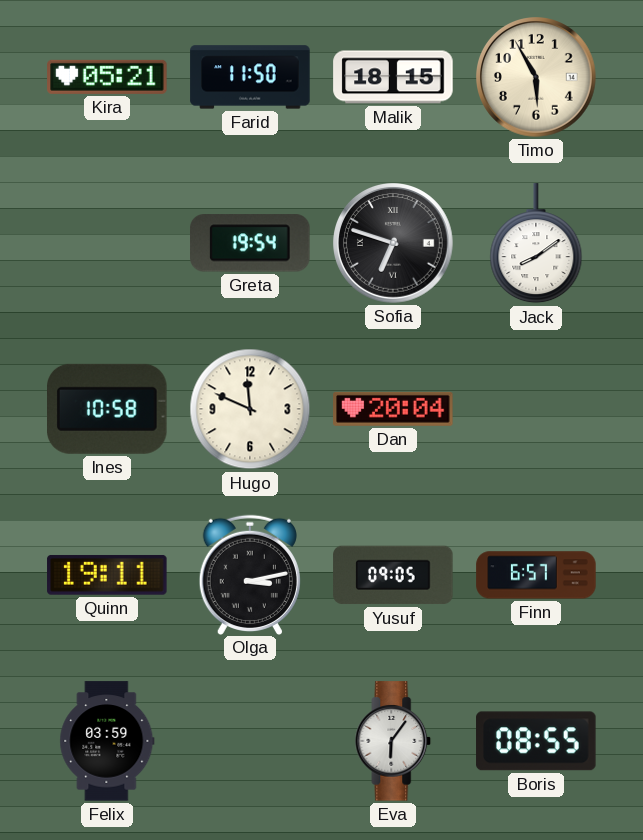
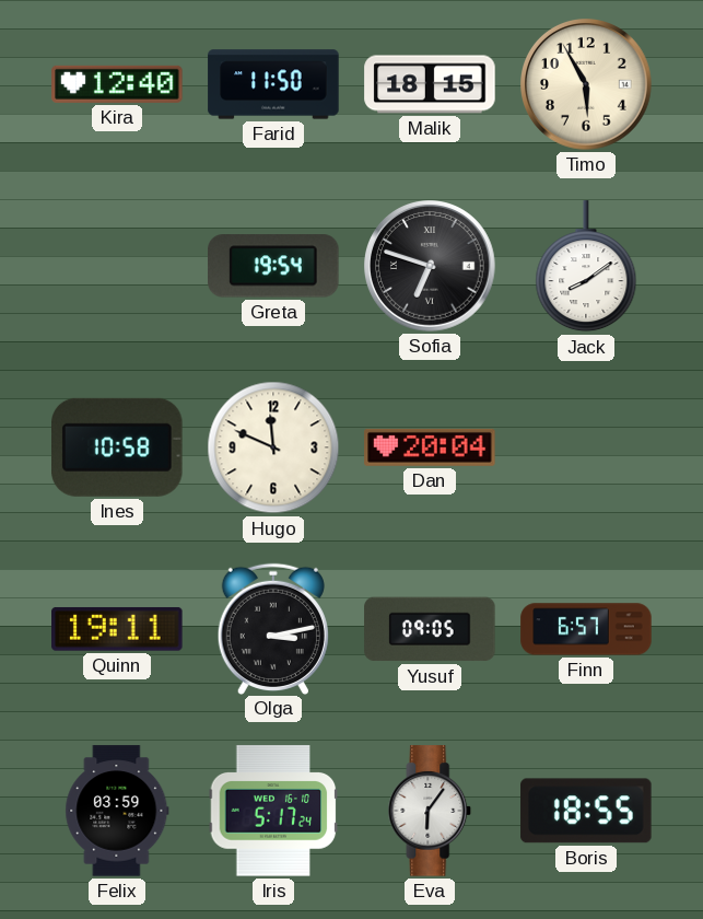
Kira: 05:21 -> 12:40 (117, 84)
Iris: none -> 5:17 (273, 811)
Boris: 08:55 -> 18:55 (586, 811)
